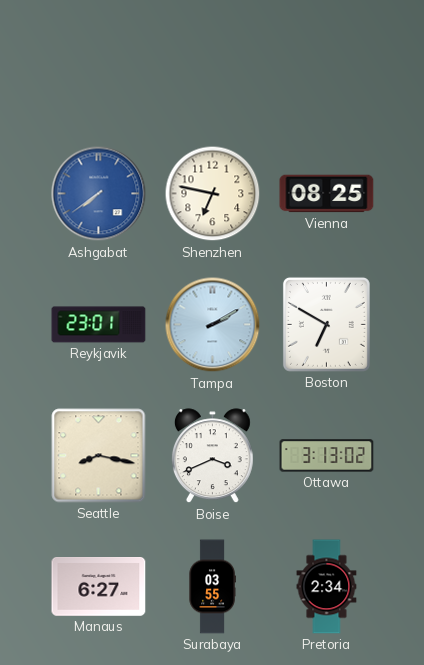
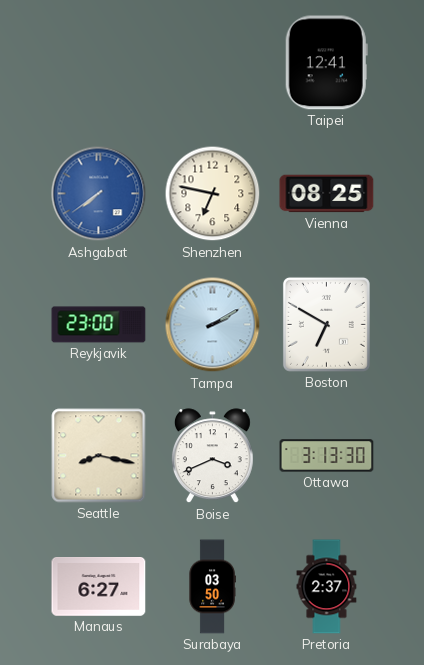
Taipei: none -> 12:41 (326, 63)
Reykjavik: 23:01 -> 23:00 (99, 325)
Ottawa: 3:13:02 -> 3:13:30 (327, 456)
Surabaya: 03:55 -> 03:50 (212, 587)
Pretoria: 2:34 -> 2:37 (327, 587)
